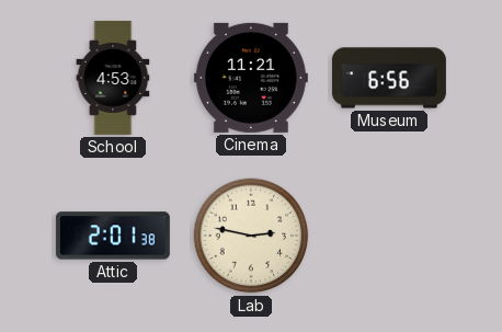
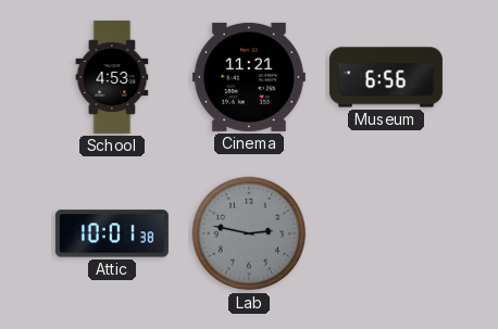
Attic: 2:01 -> 10:01 (112, 233)
Lab dial: cream -> grey (249, 233)
